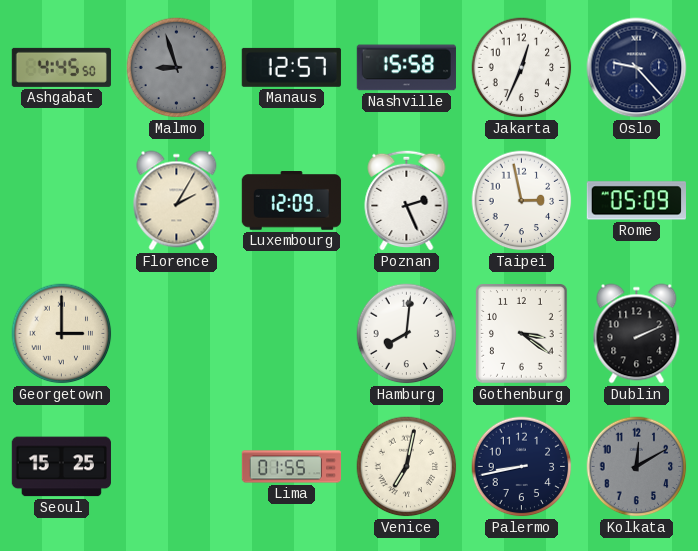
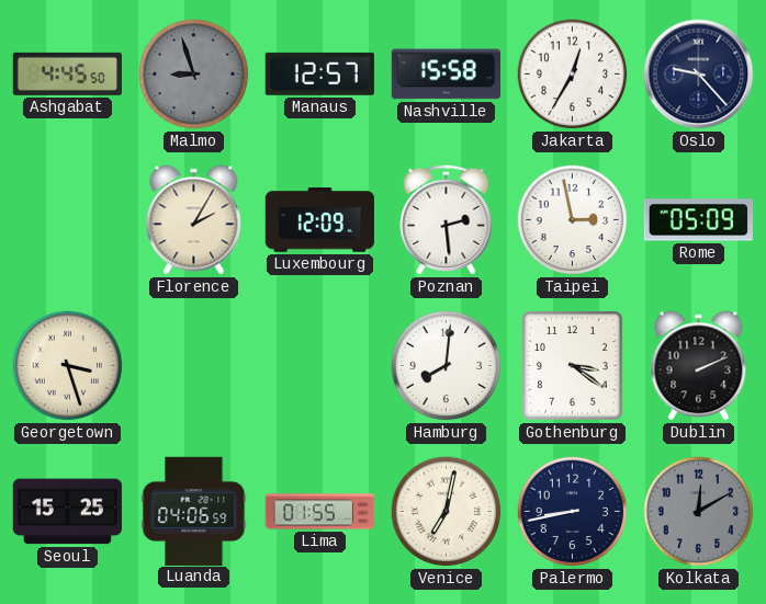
Jakarta: 12:34 -> 12:35 (573, 75)
Poznan: 2:26 -> 2:29 (447, 219)
Georgetown: 3:00 -> 3:27 (68, 366)
Luanda: none -> 04:06 (194, 511)
